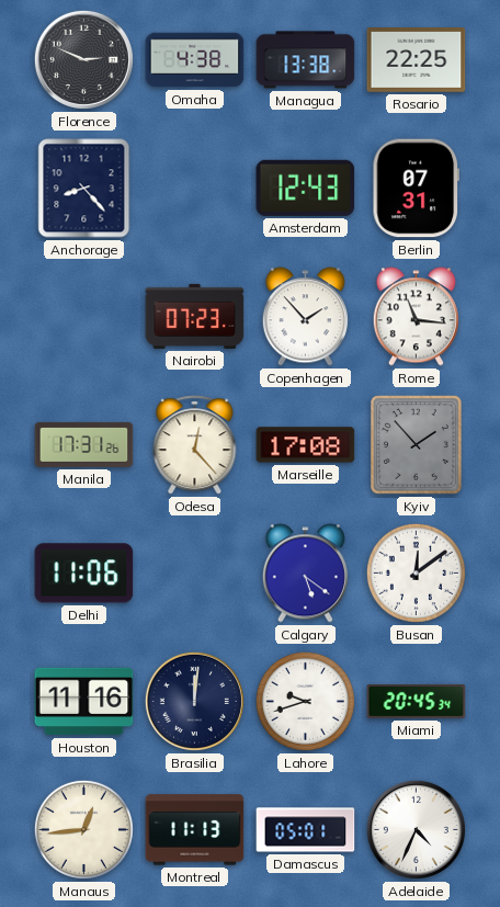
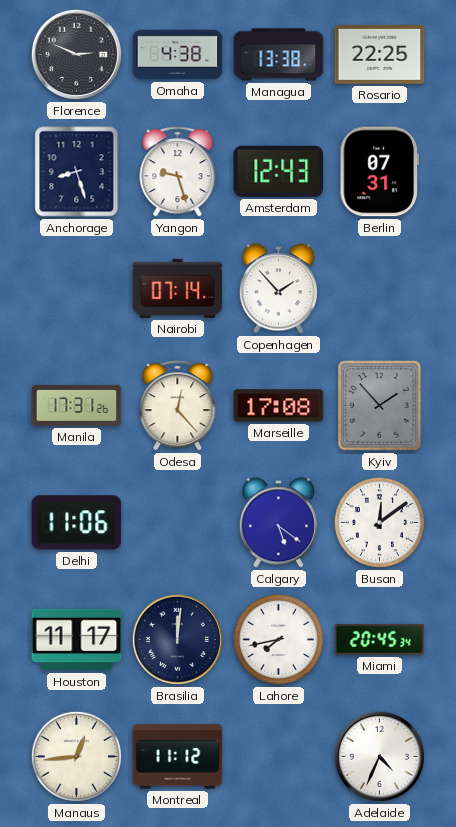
Anchorage: 8:23 -> 8:27 (77, 172)
Yangon: none -> 9:27 (178, 172)
Nairobi: 07:23 -> 07:14 (178, 288)
Rome: 11:16 -> none (416, 317)
Houston: 11:16 -> 11:17 (77, 640)
Lahore: 9:42 -> 7:43 (278, 639)
Montreal: 11:13 -> 11:12 (178, 757)
Damascus: 05:01 -> none (306, 830)
